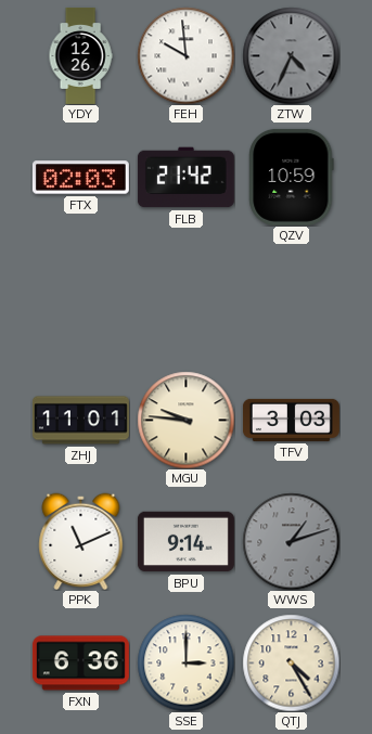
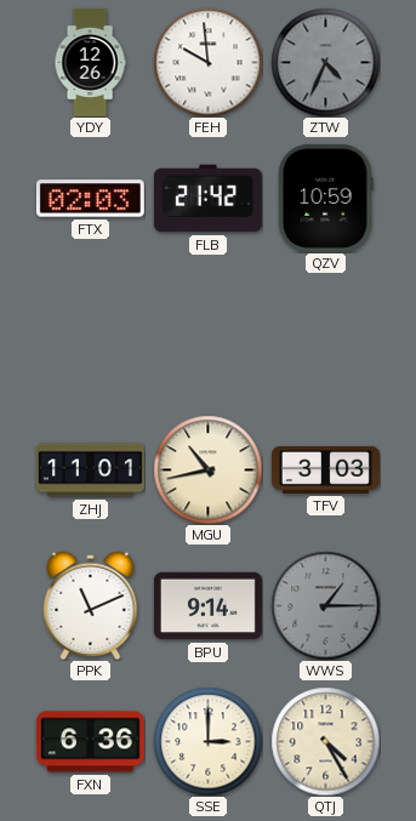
MGU: 9:46 -> 10:43 (207, 469)
WWS: 1:12 -> 1:15 (325, 605)
